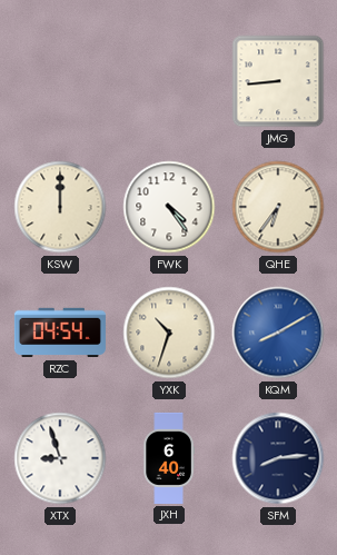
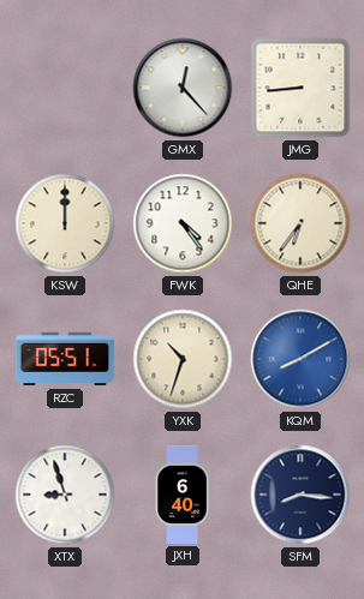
GMX: none -> 12:23 (183, 88)
RZC: 04:54 -> 05:51 (65, 359)
SFM: 8:14 -> 8:16 (300, 495)
